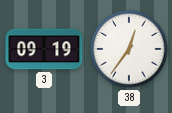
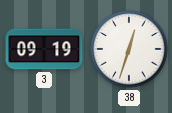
38: 12:36 -> 12:33 (129, 49)
